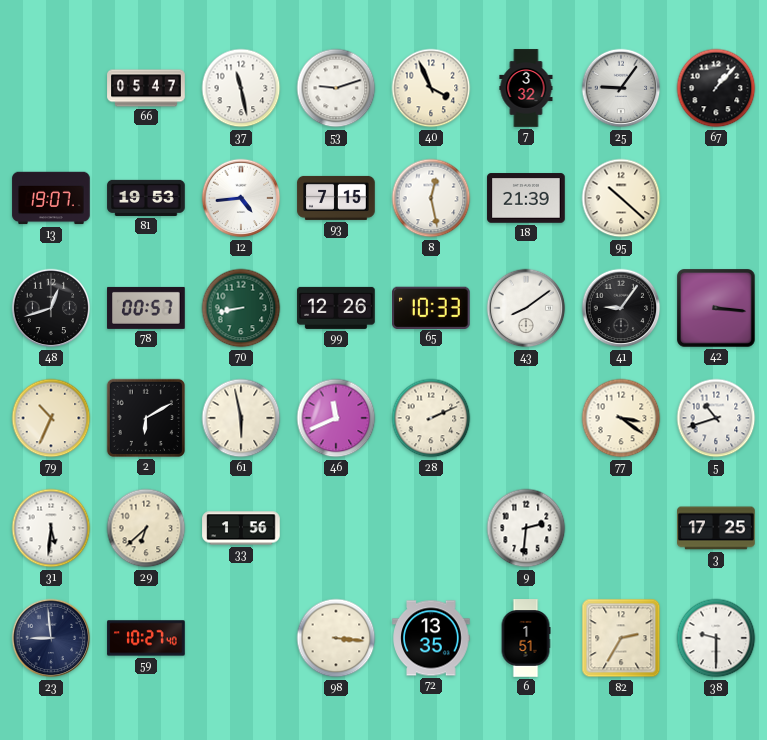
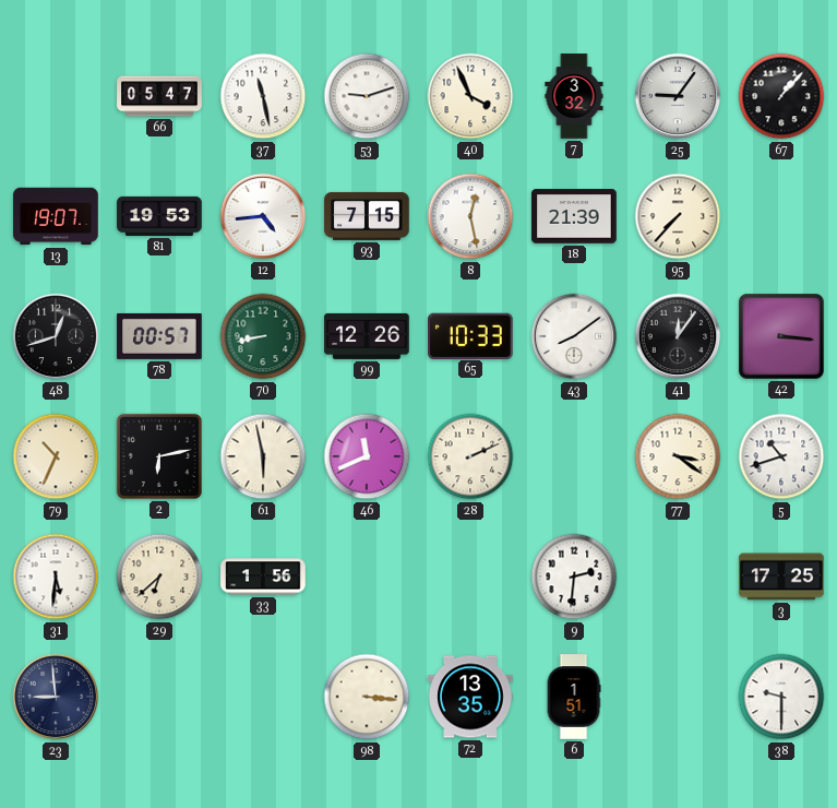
95: 10:22 -> 7:37 (678, 216)
41: 9:06 -> 12:06 (678, 336)
2: 6:10 -> 6:13 (159, 456)
59: 10:27 -> none (146, 638)
82: 2:35 -> none (621, 638)
